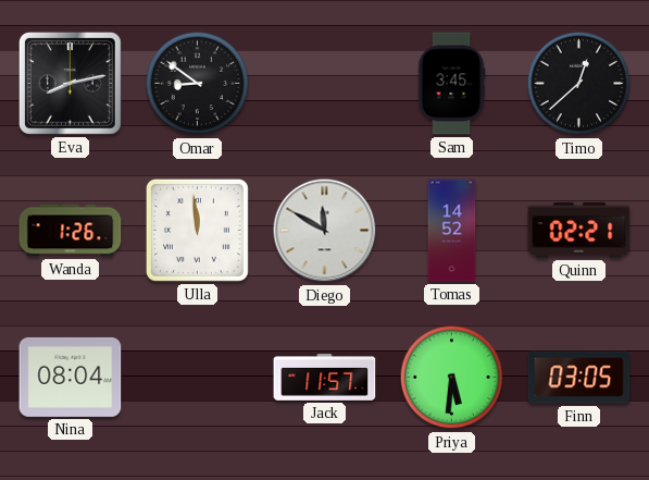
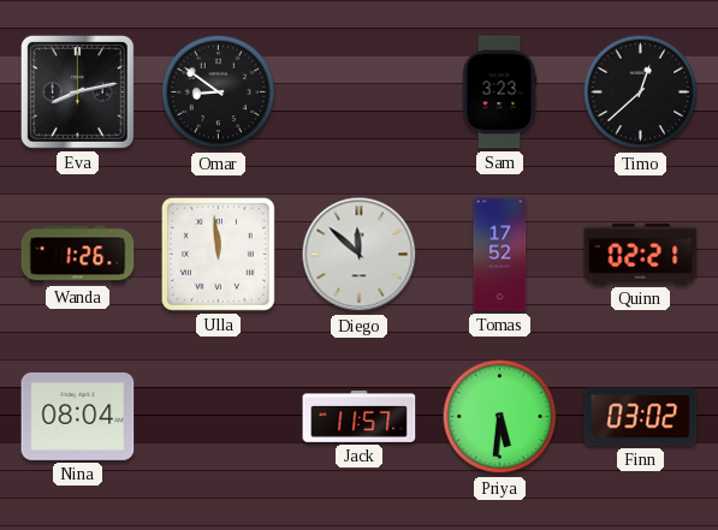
Sam: 3:45 -> 3:23 (499, 93)
Diego: 11:50 -> 11:52 (360, 255)
Tomas: 14:52 -> 17:52 (500, 255)
Finn: 03:05 -> 03:02 (641, 417)
